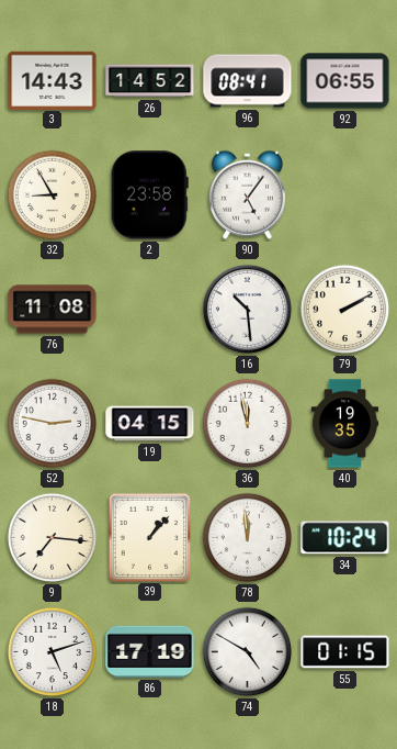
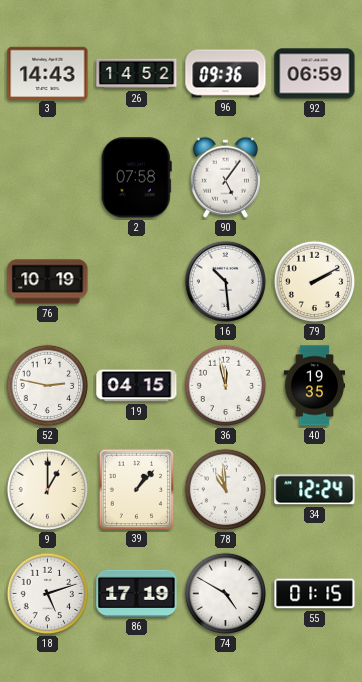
96: 08:41 -> 09:36 (226, 74)
92: 06:55 -> 06:59 (315, 74)
32: 8:55 -> none (53, 195)
2: 23:58 -> 07:58 (136, 178)
76: 11:08 -> 10:19 (48, 282)
9: 7:16 -> 1:00 (48, 490)
78: 11:59 -> 10:59 (226, 490)
34: 10:24 -> 12:24 (315, 490)
